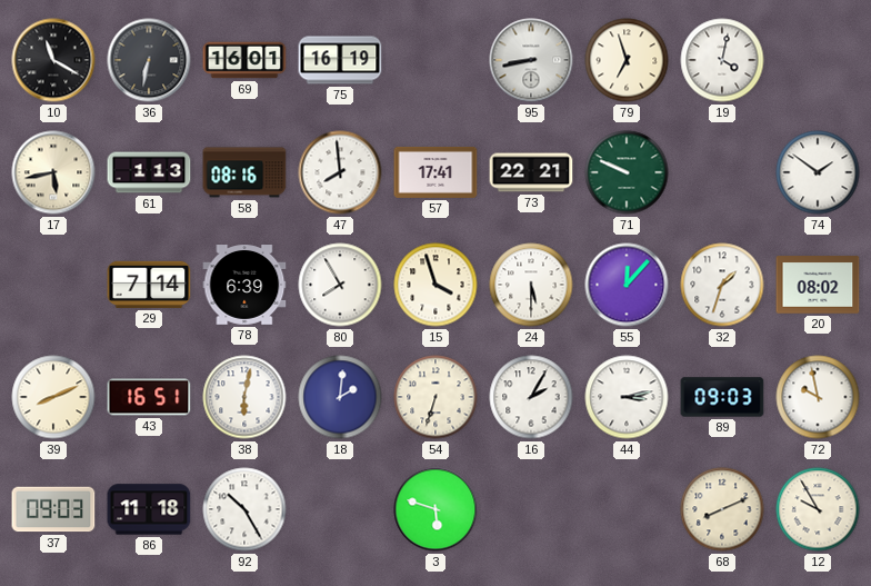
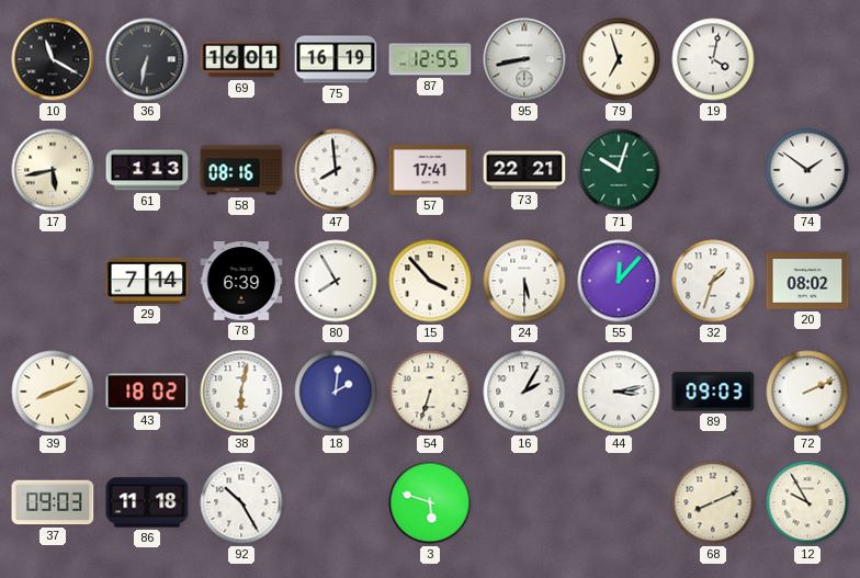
87: none -> 12:55 (430, 59)
71: 9:49 -> 10:03 (619, 170)
15: 3:57 -> 3:53 (430, 281)
43: 16:51 -> 18:02 (147, 392)
72: 9:58 -> 2:11 (807, 392)
